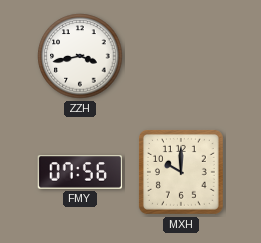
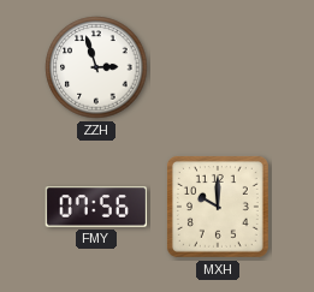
ZZH: 3:43 -> 2:57 (96, 67)
